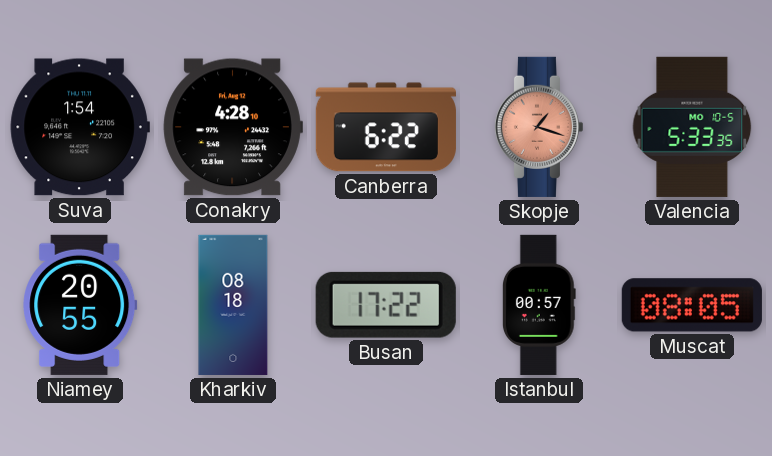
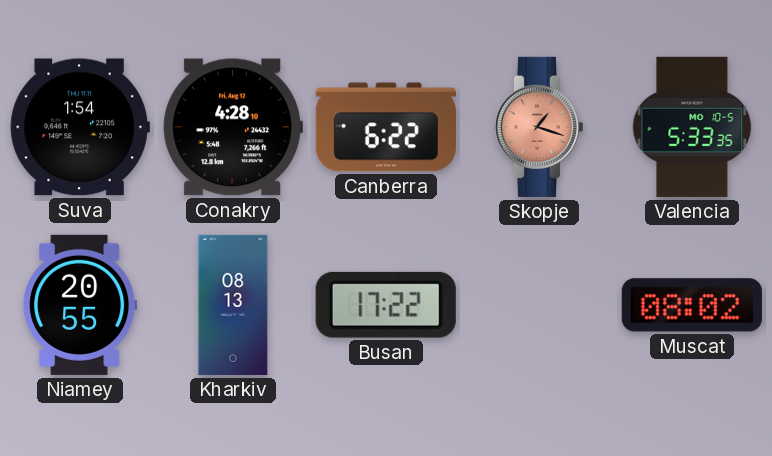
Kharkiv: 08:18 -> 08:13 (233, 305)
Istanbul: 00:57 -> none (539, 305)
Muscat: 08:05 -> 08:02 (692, 305)
